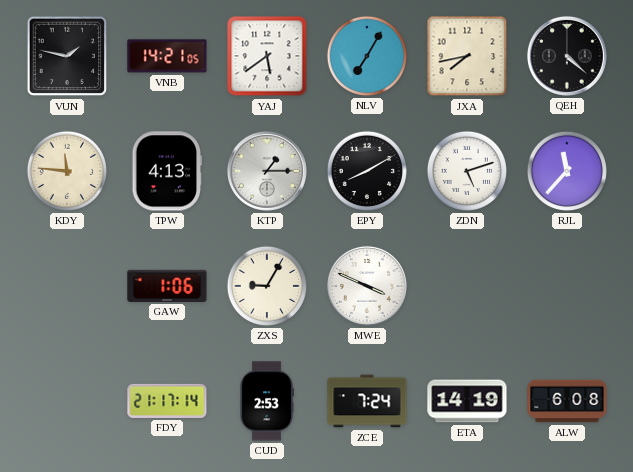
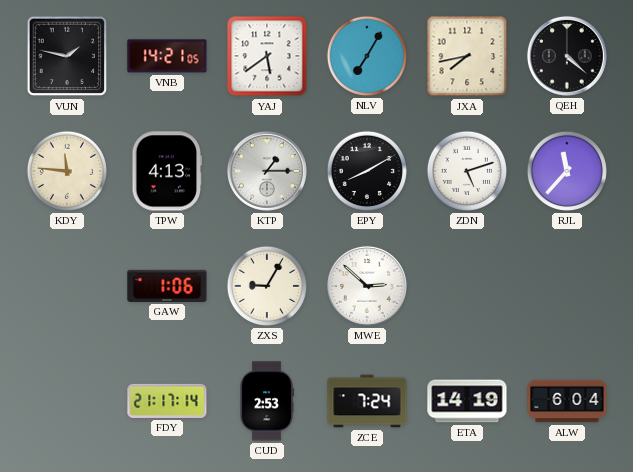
MWE: 3:49 -> 2:52 (367, 286)
ALW: 6:08 -> 6:04 (567, 401)
